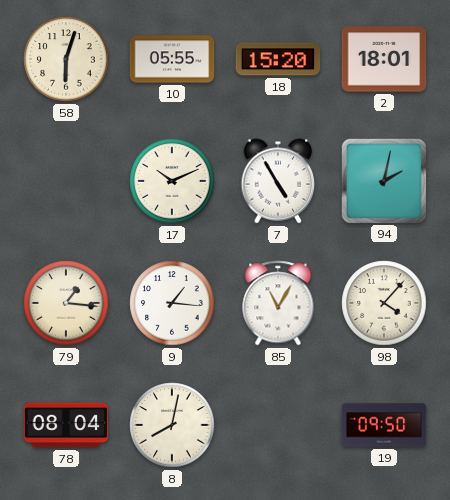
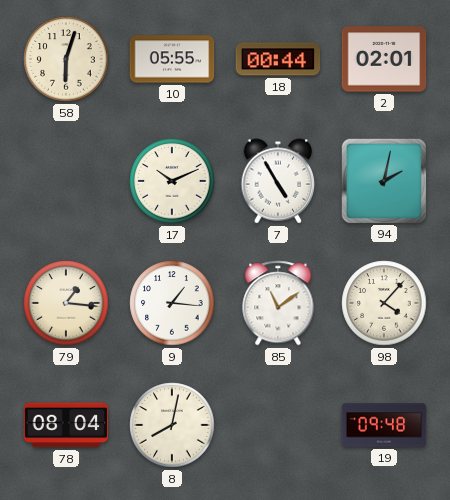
18: 15:20 -> 00:44 (278, 59)
2: 18:01 -> 02:01 (384, 59)
85: 11:05 -> 11:09 (278, 303)
19: 09:50 -> 09:48 (384, 425)
